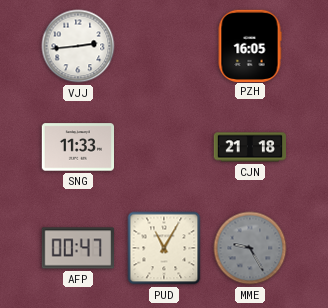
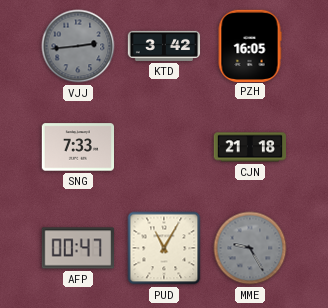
VJJ dial: white -> grey (78, 46)
KTD: none -> 3:42 (164, 46)
SNG: 11:33 -> 7:33 (77, 147)
